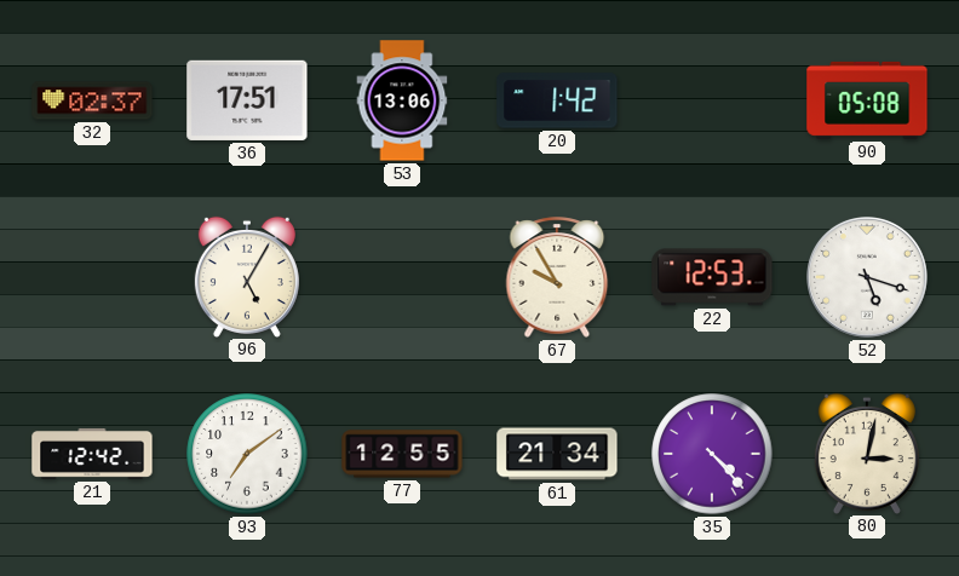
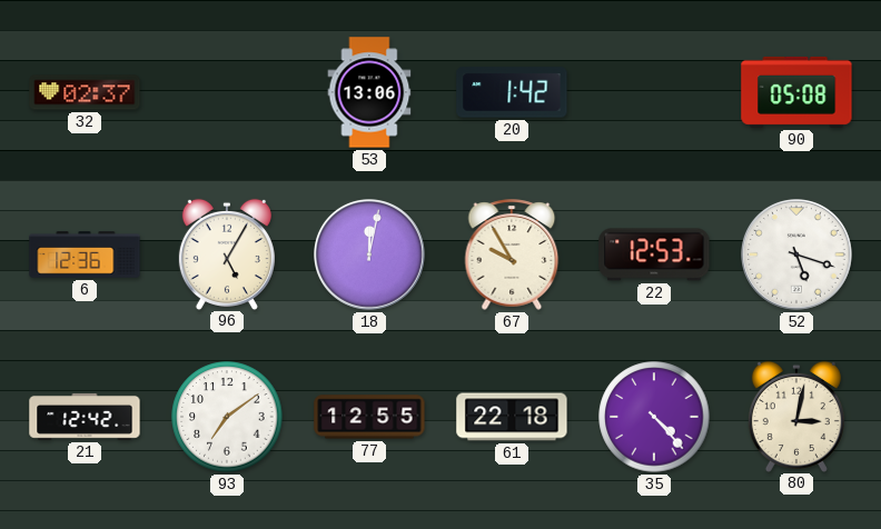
36: 17:51 -> none (247, 100)
6: none -> 12:36 (85, 254)
18: none -> 12:02 (370, 256)
61: 21:34 -> 22:18 (512, 417)
